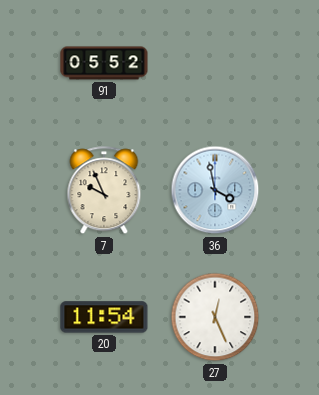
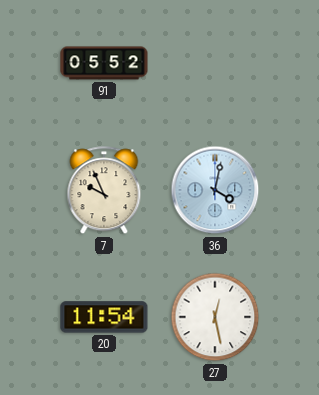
36: 3:58 -> 4:02 (215, 190)
27: 12:26 -> 12:28 (215, 317)
